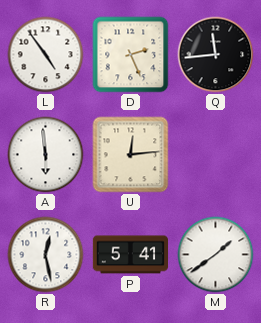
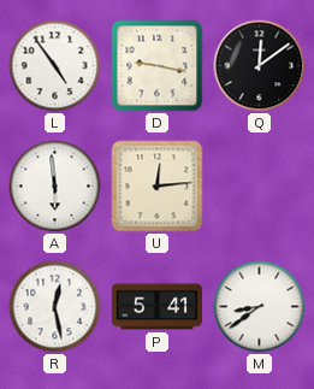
D: 2:26 -> 9:17 (158, 66)
Q: 11:44 -> 12:09 (260, 66)
M: 1:39 -> 8:39 (260, 307)
